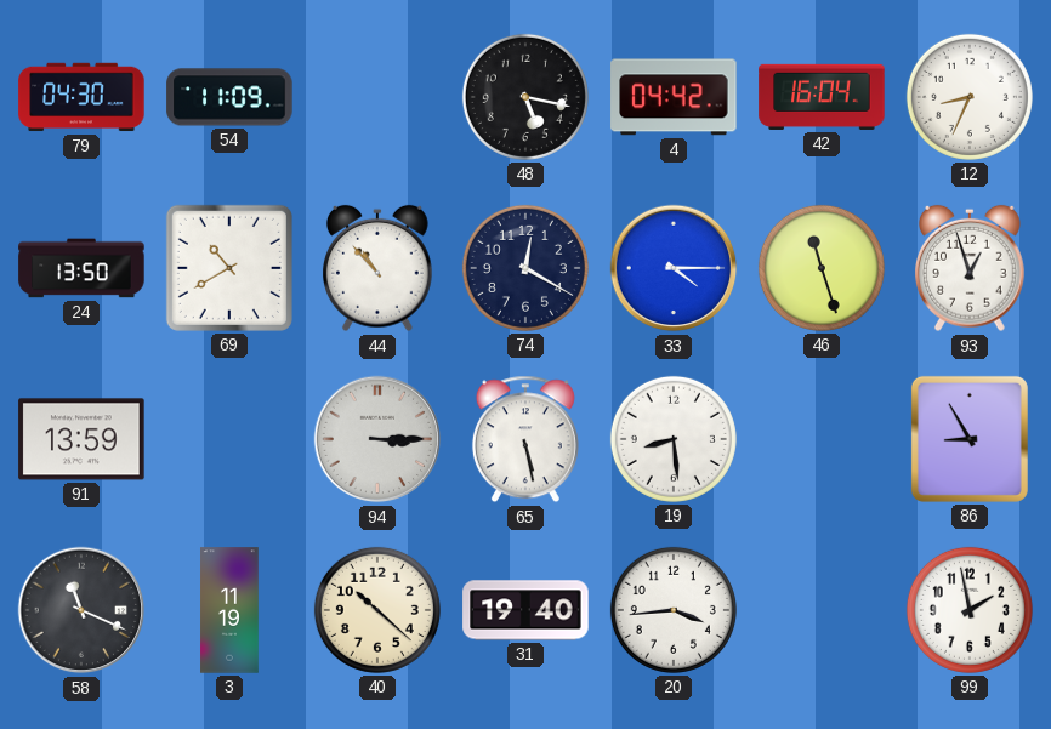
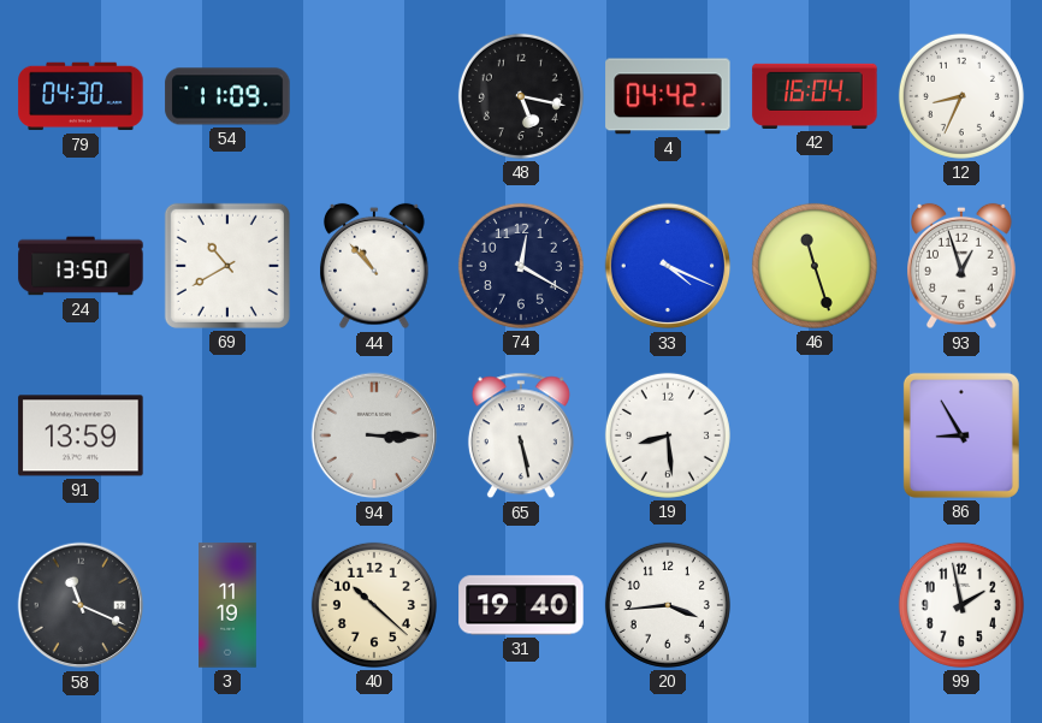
33: 4:15 -> 4:19 (668, 266)
